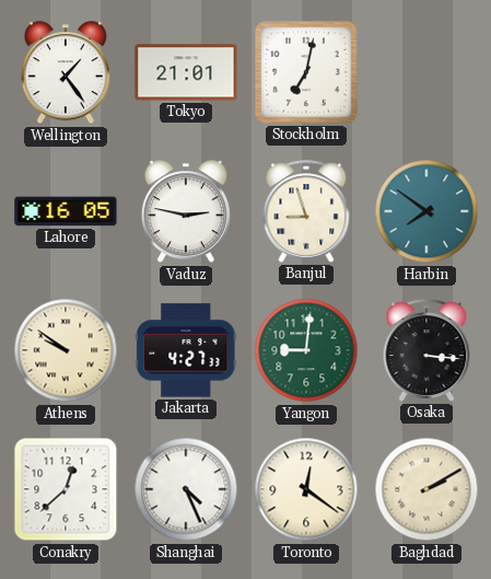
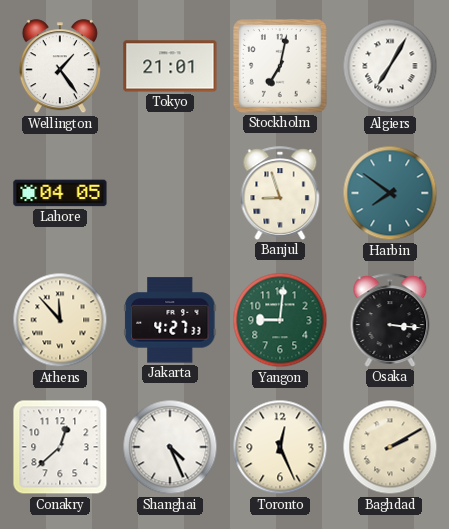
Algiers: none -> 7:05 (390, 66)
Lahore: 16:05 -> 04:05 (60, 193)
Vaduz: 2:47 -> none (186, 212)
Athens: 9:51 -> 11:53 (60, 320)
Toronto: 12:21 -> 12:26 (280, 447)
